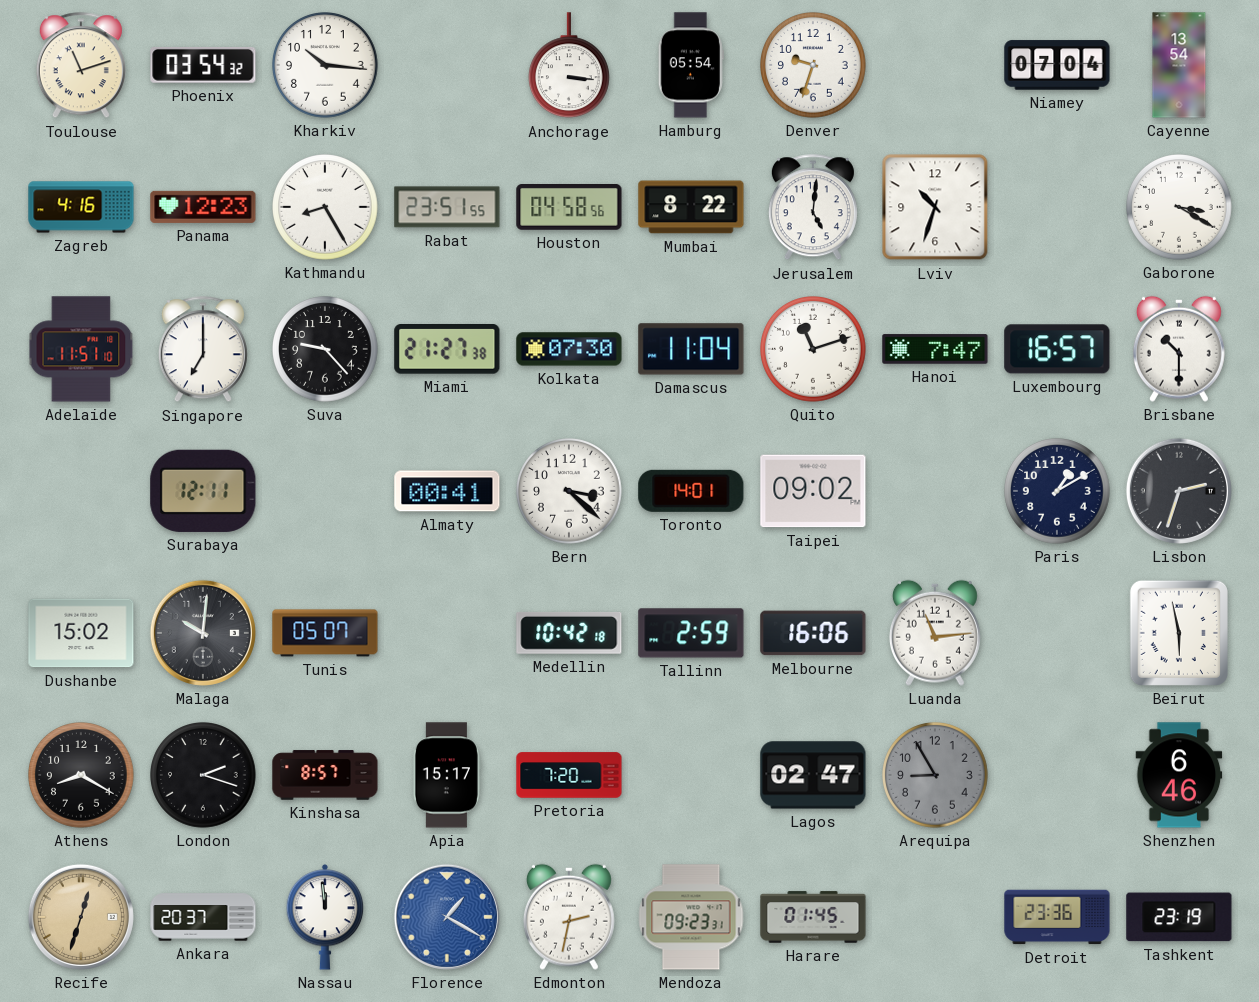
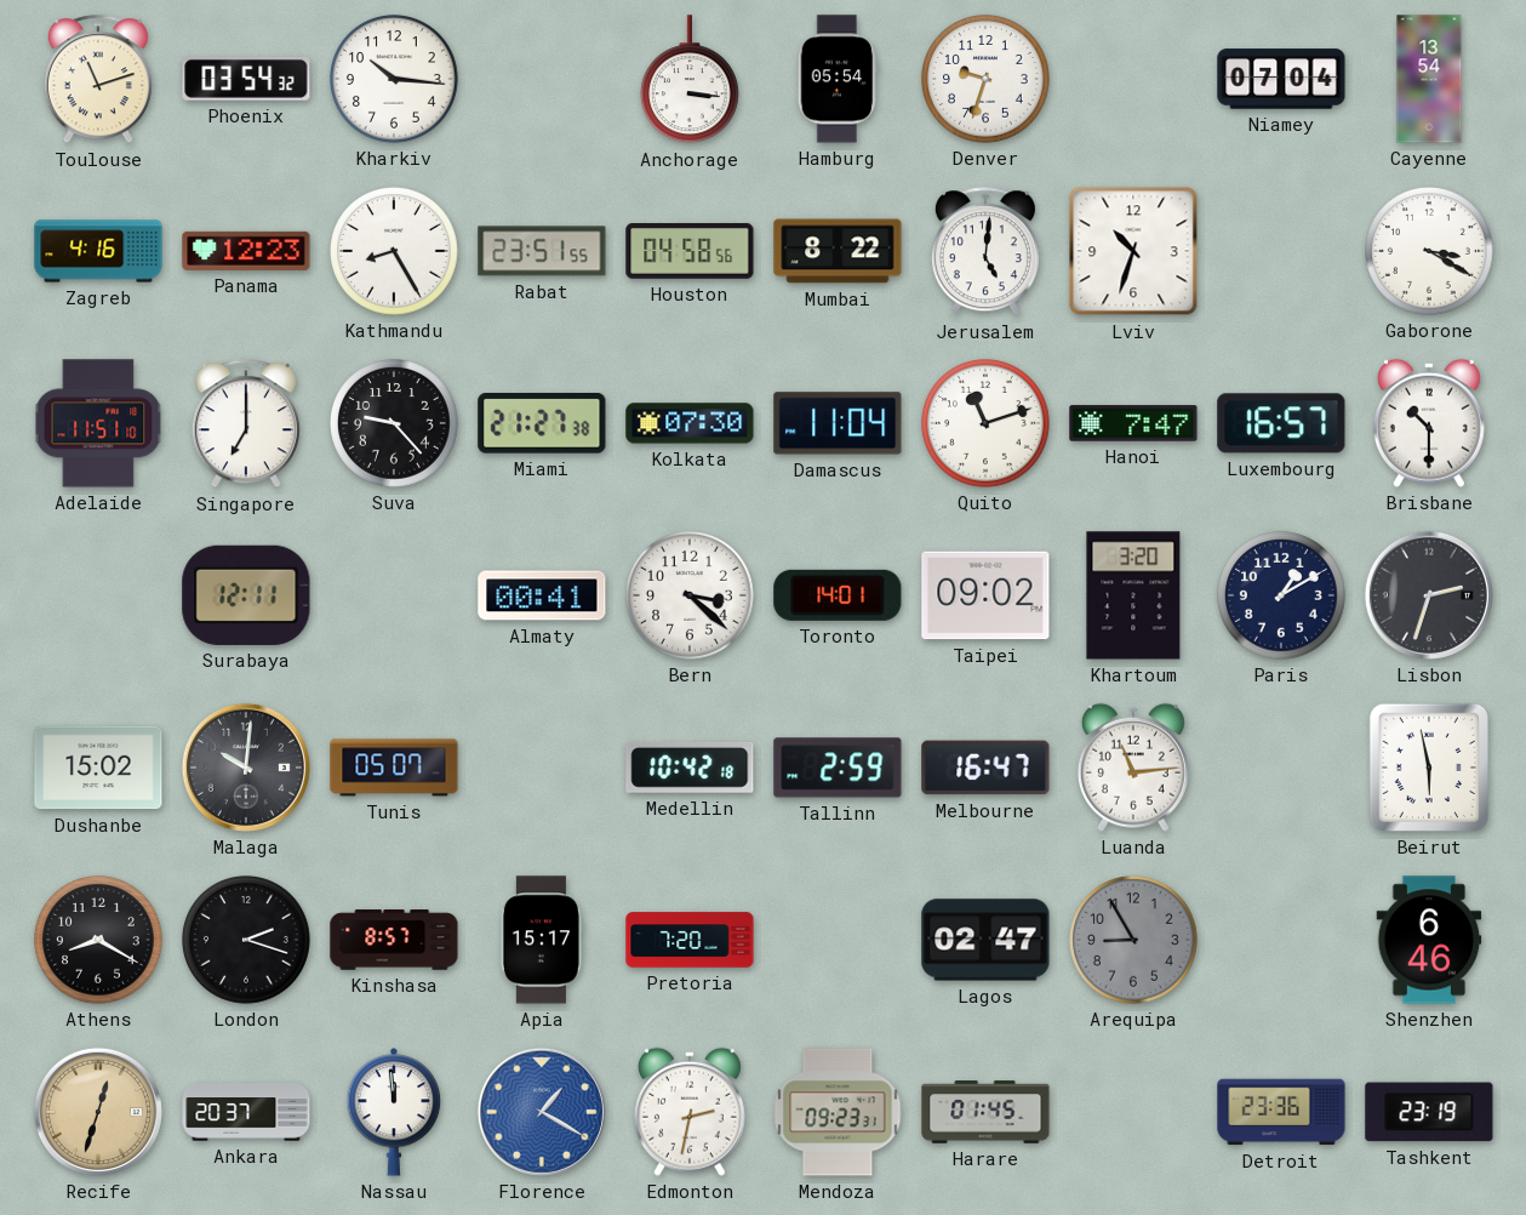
Khartoum: none -> 3:20 (1133, 595)
Melbourne: 16:06 -> 16:47 (985, 768)
